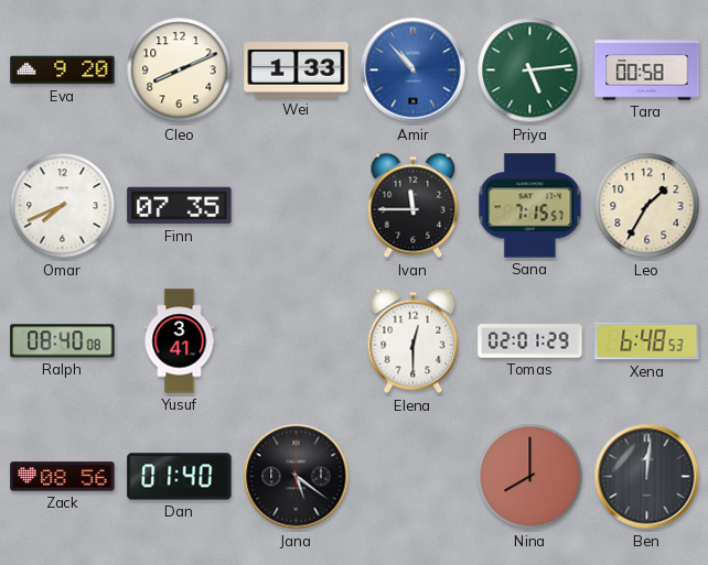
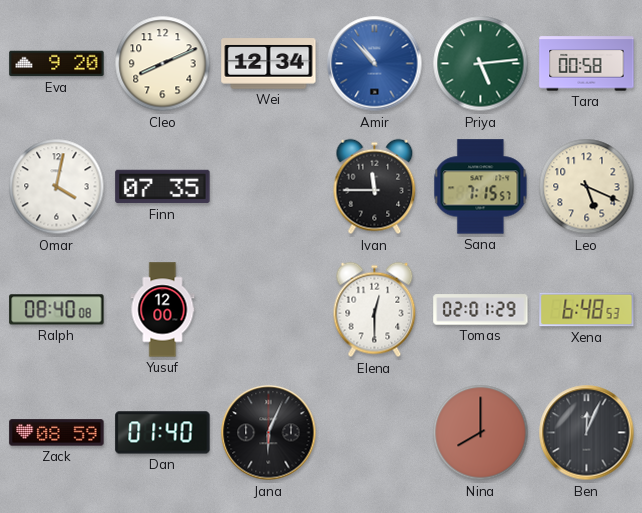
Wei: 1:33 -> 12:34 (269, 64)
Omar: 7:41 -> 4:02 (57, 187)
Leo: 1:35 -> 5:19 (587, 187)
Yusuf: 3:41 -> 12:00 (163, 310)
Zack: 08:56 -> 08:59 (57, 433)
Jana: 5:21 -> 6:04 (269, 433)
Ben: 12:01 -> 12:04 (587, 433)
